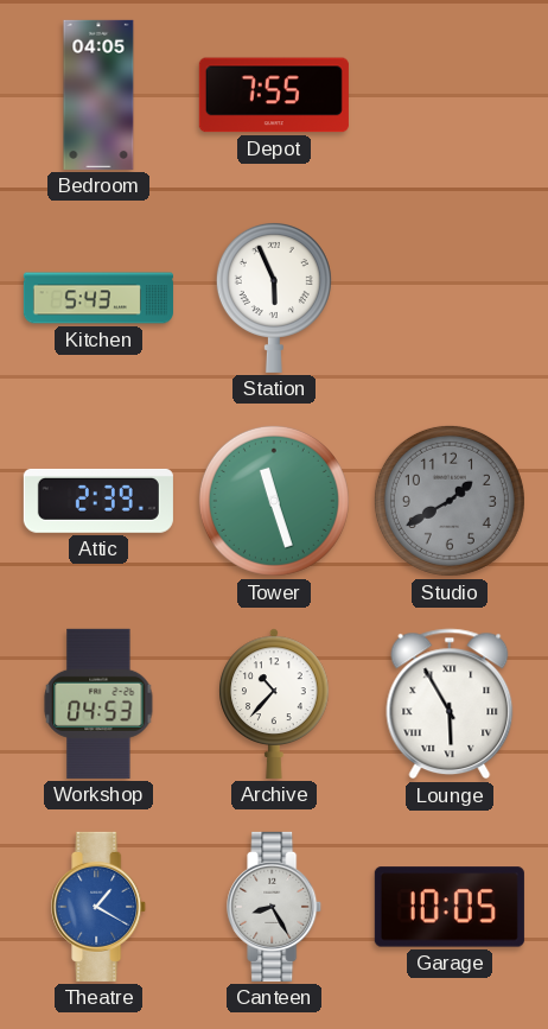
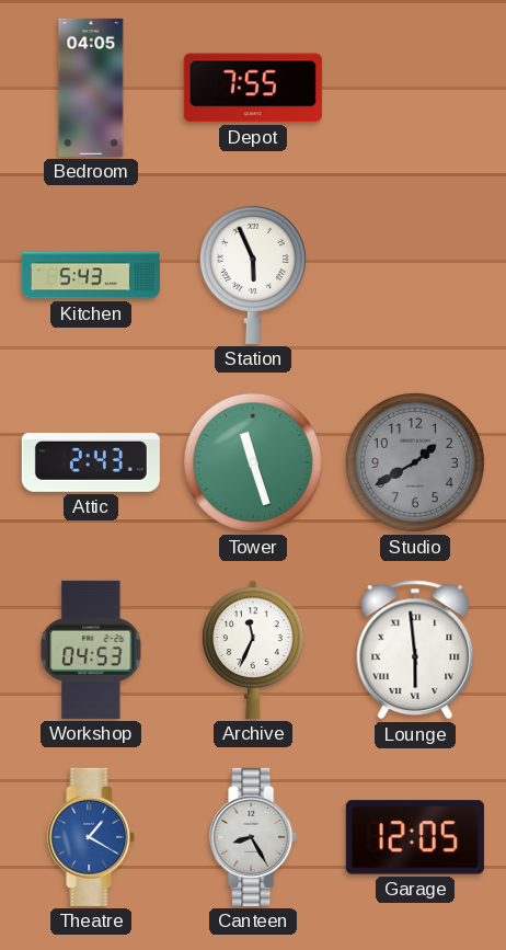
Attic: 2:39 -> 2:43 (91, 462)
Archive: 10:37 -> 11:34 (253, 650)
Lounge: 5:55 -> 5:59 (415, 650)
Garage: 10:05 -> 12:05 (415, 837)
